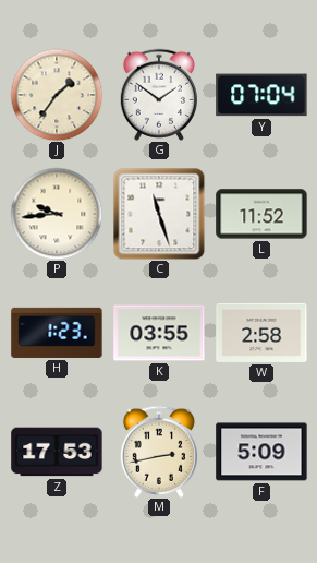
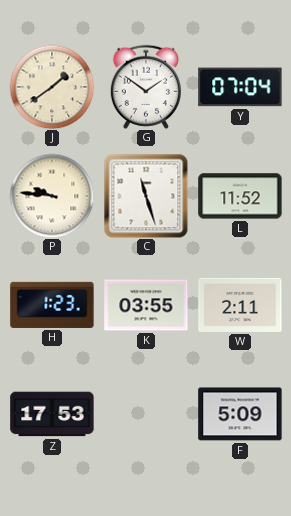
J: 1:36 -> 1:39 (52, 87)
P: 9:44 -> 9:46 (52, 196)
W: 2:58 -> 2:11 (240, 305)
M: 2:43 -> none (159, 452)
